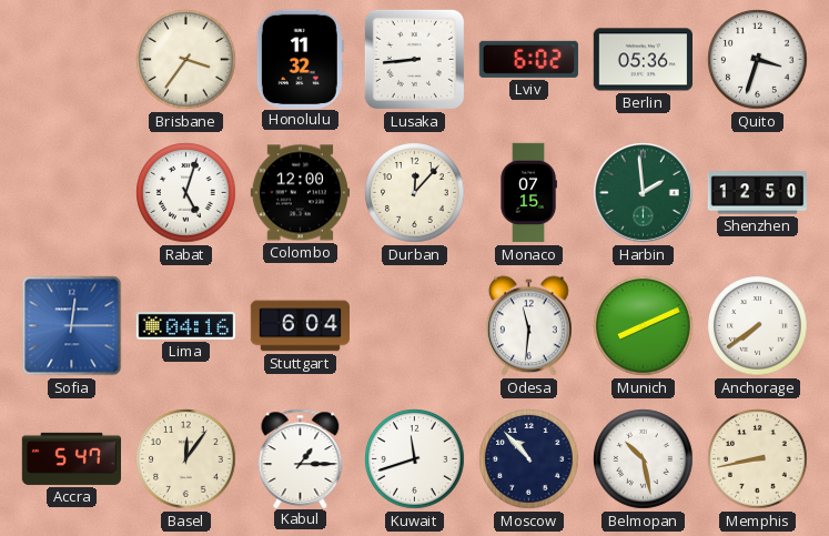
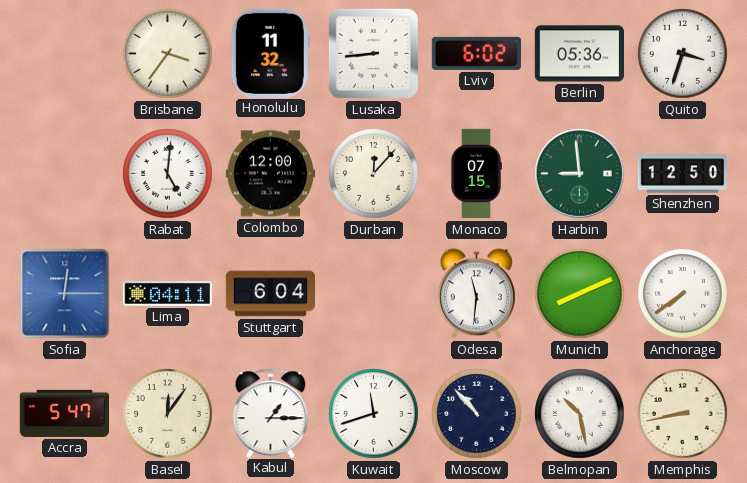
Rabat: 5:03 -> 5:01 (168, 174)
Harbin: 1:59 -> 8:59 (580, 174)
Lima: 04:16 -> 04:11 (167, 293)
